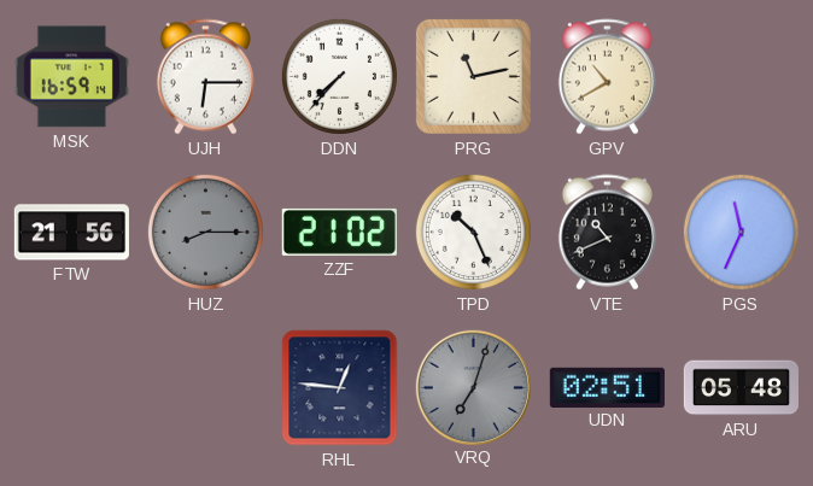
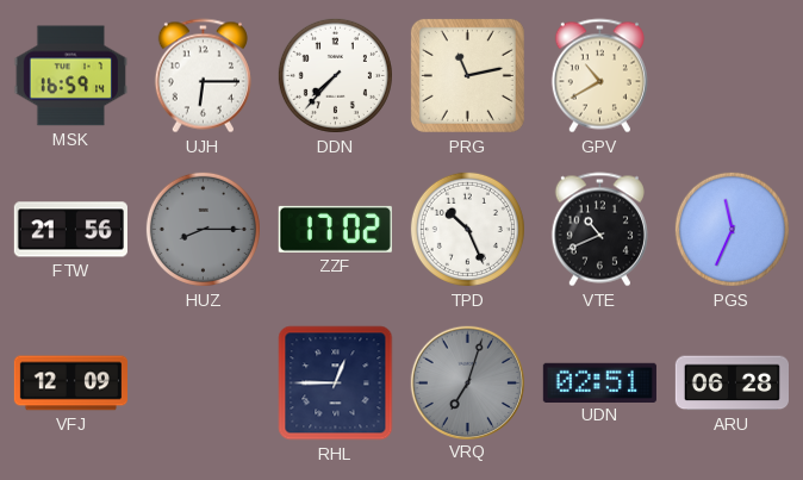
ZZF: 21:02 -> 17:02 (335, 229)
VFJ: none -> 12:09 (70, 384)
RHL: 12:46 -> 12:45 (336, 384)
ARU: 05:48 -> 06:28 (732, 384)
